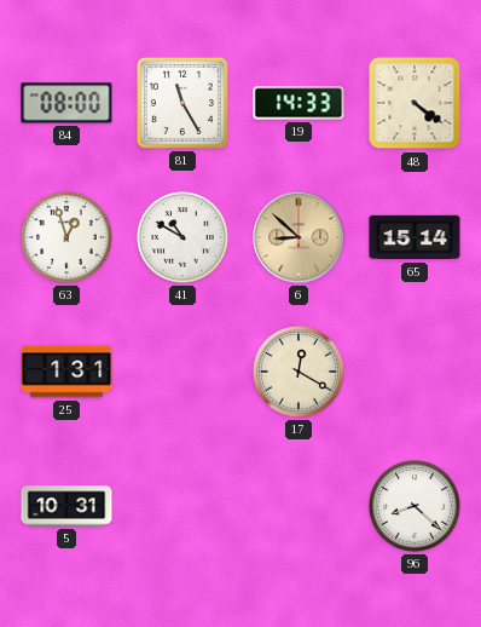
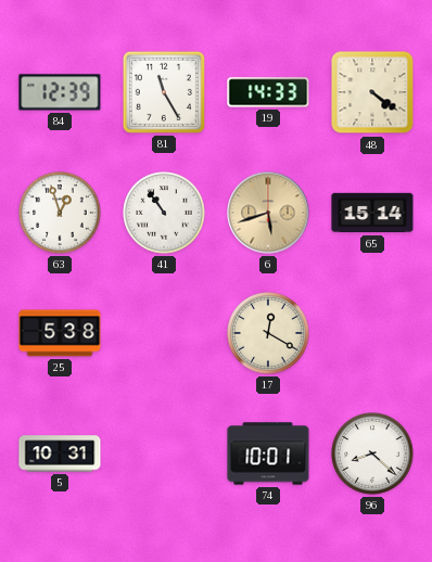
84: 08:00 -> 12:39 (60, 92)
41: 10:50 -> 10:54 (164, 213)
6: 8:52 -> 5:42 (268, 213)
25: 1:31 -> 5:38 (60, 333)
74: none -> 10:01 (268, 454)
